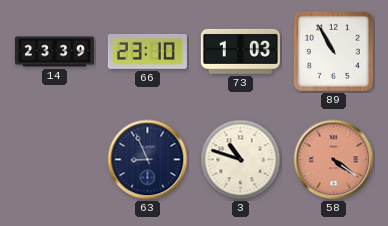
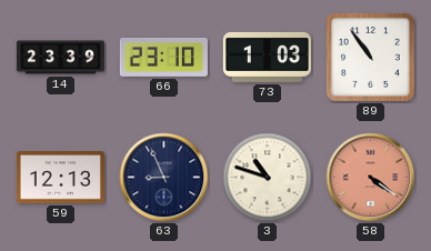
89: 10:55 -> 10:54 (370, 57)
59: none -> 12:13 (60, 178)
